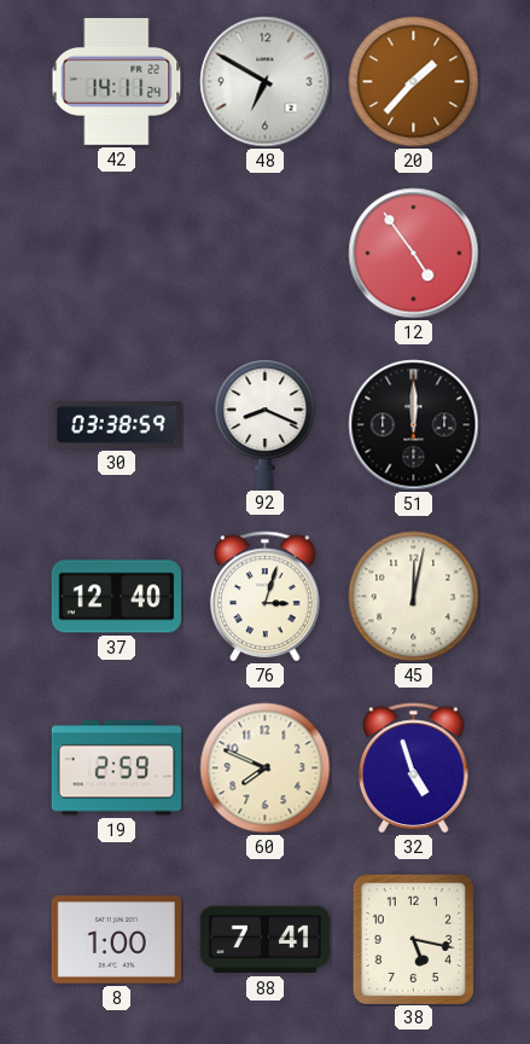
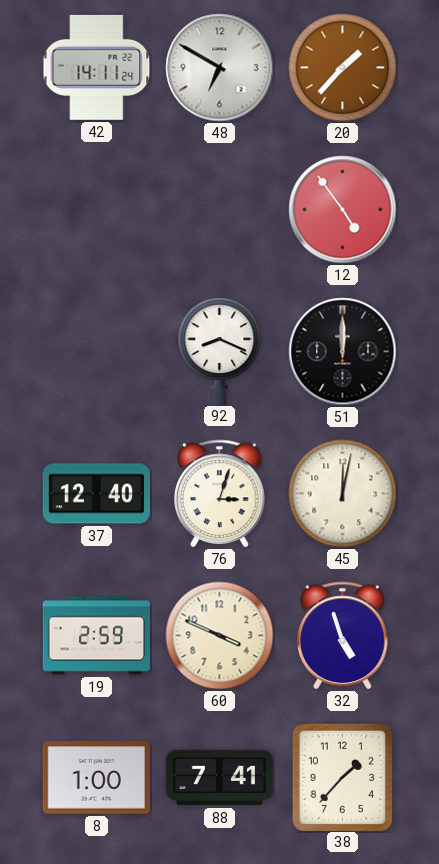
30: 03:38 -> none (116, 425)
60: 7:49 -> 3:49 (220, 636)
38: 5:17 -> 1:37 (342, 777)
